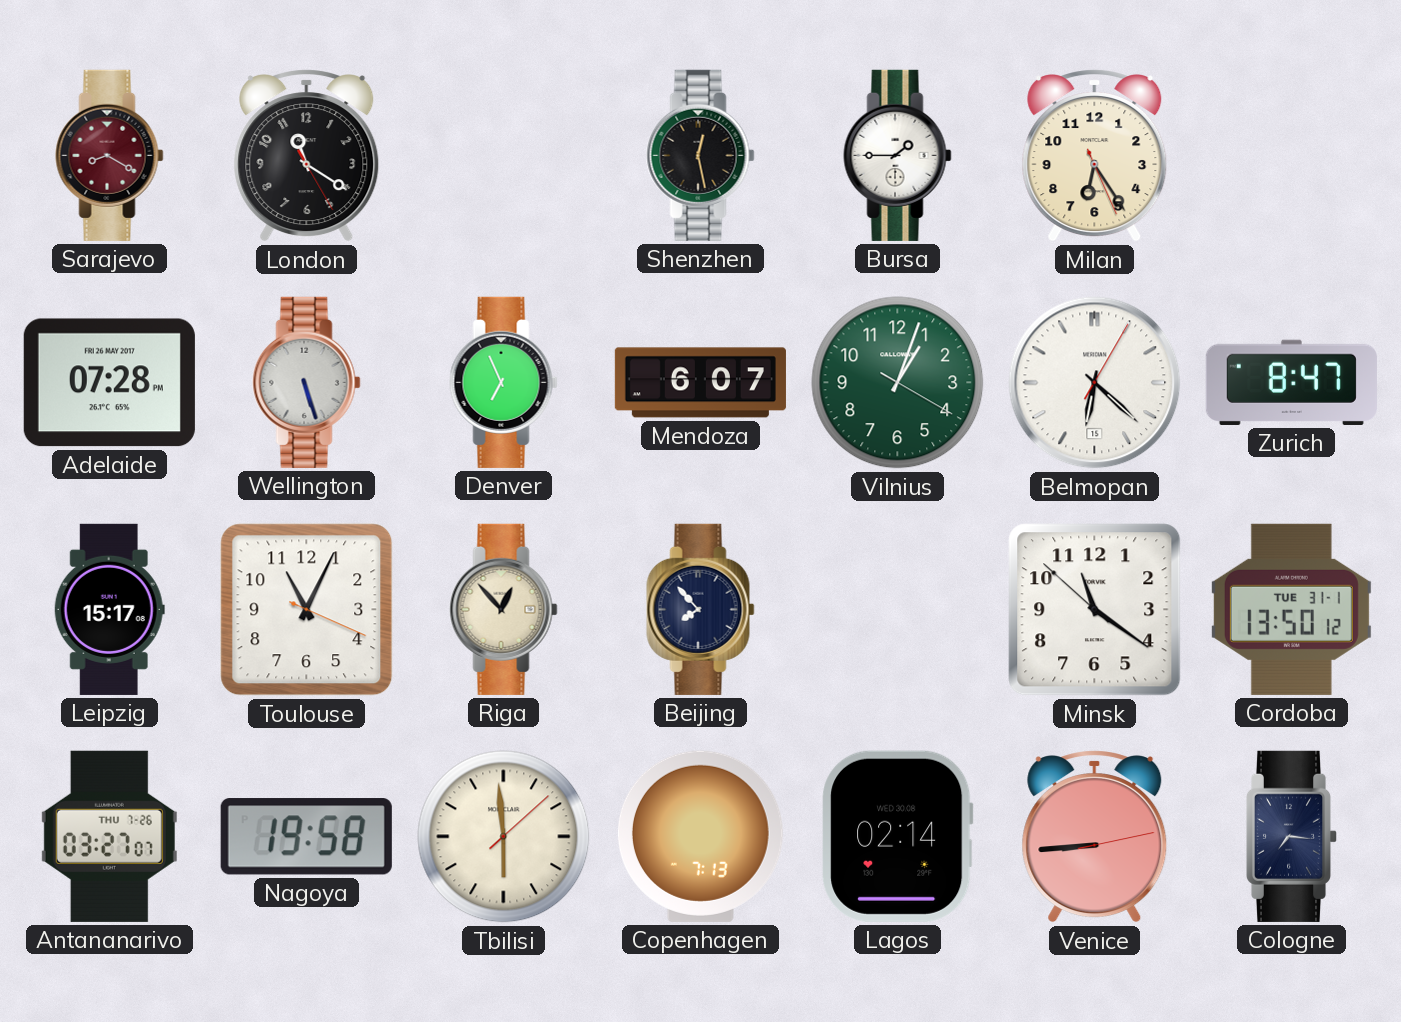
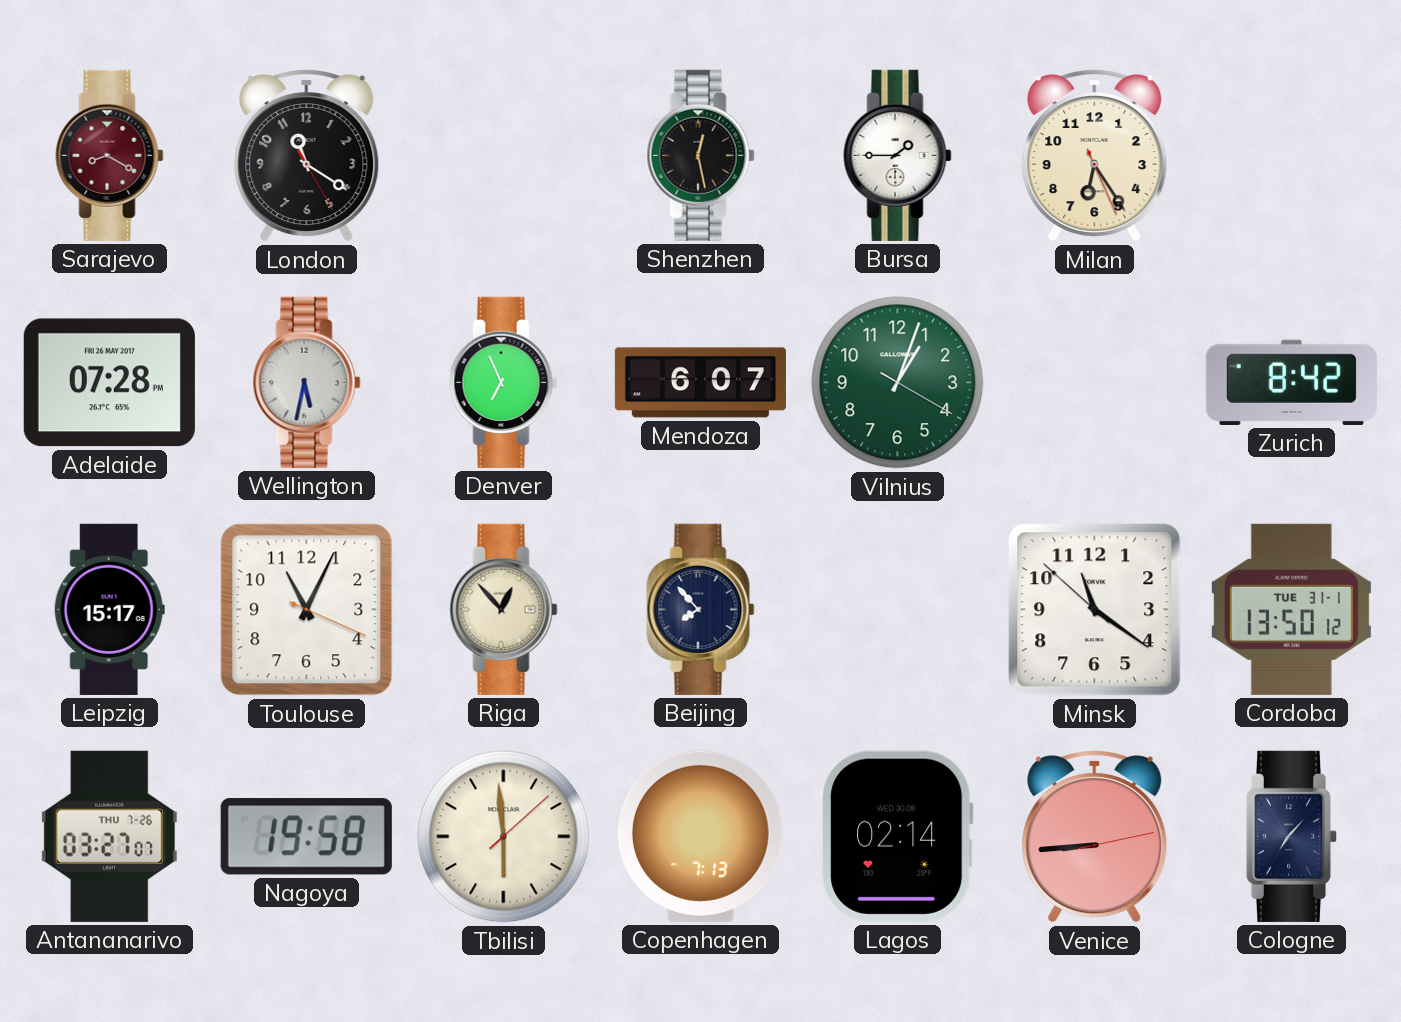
Wellington: 5:27 -> 5:32 (307, 382)
Belmopan: 6:22 -> none (1095, 383)
Zurich: 8:47 -> 8:42 (1291, 382)
Cologne: 7:16 -> 7:07 (1292, 836)
